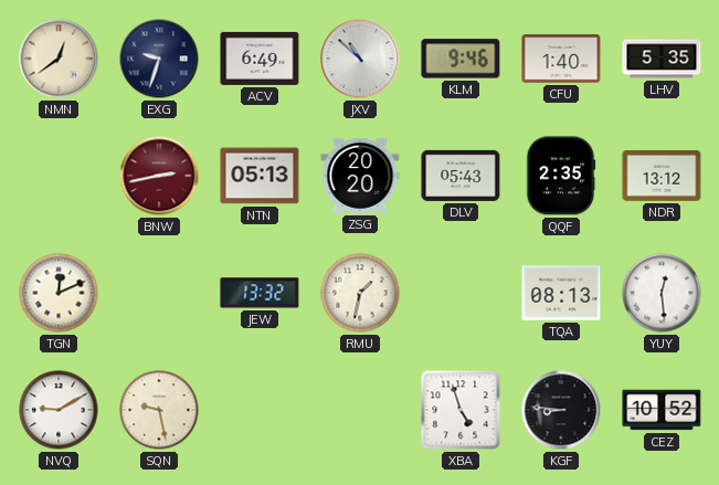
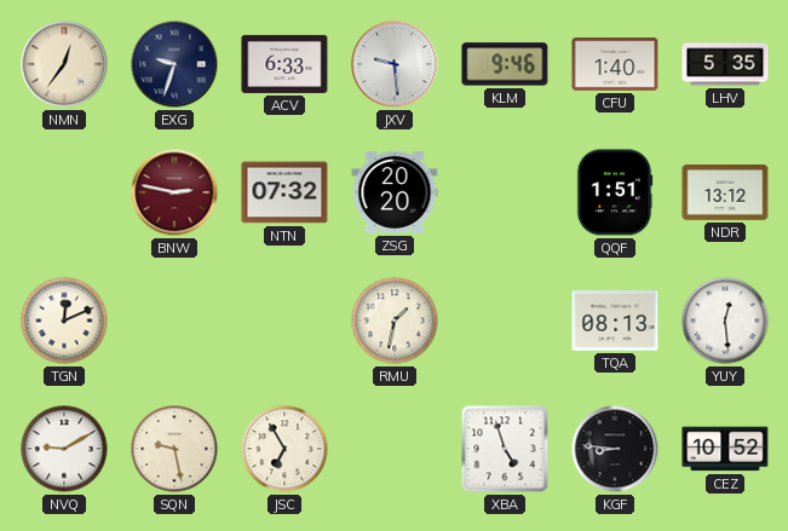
NMN: 12:39 -> 12:36 (64, 64)
ACV: 6:49 -> 6:33 (284, 64)
JXV: 10:52 -> 9:29 (395, 64)
BNW: 2:43 -> 2:47 (174, 192)
NTN: 05:13 -> 07:32 (284, 192)
DLV: 05:43 -> none (461, 176)
QQF: 2:35 -> 1:51 (615, 192)
JEW: 13:32 -> none (260, 293)
JSC: none -> 6:55 (284, 449)
